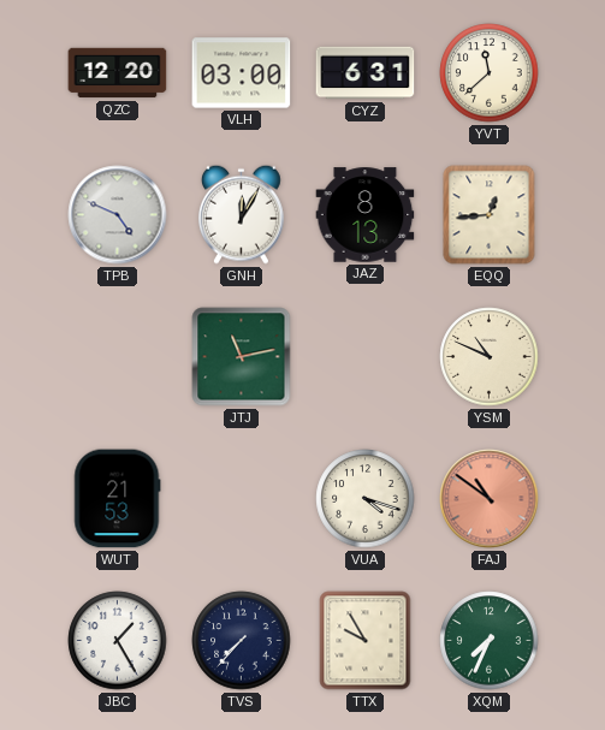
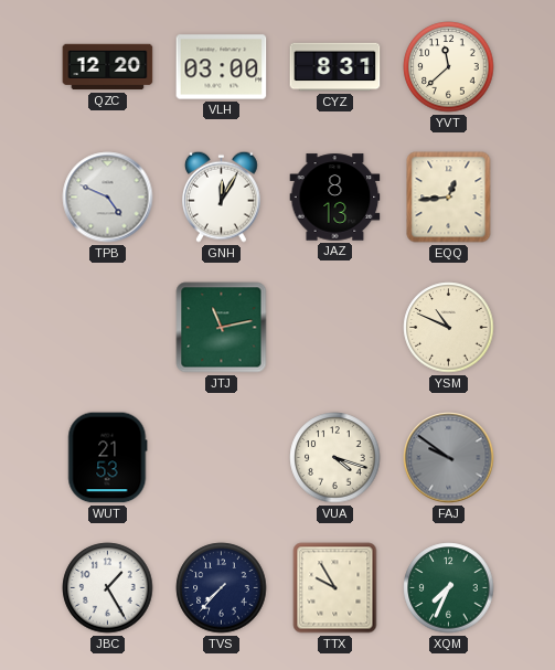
CYZ: 6:31 -> 8:31 (335, 67)
FAJ: 10:51 -> 9:51 (449, 458)
FAJ dial: salmon -> grey (449, 458)
